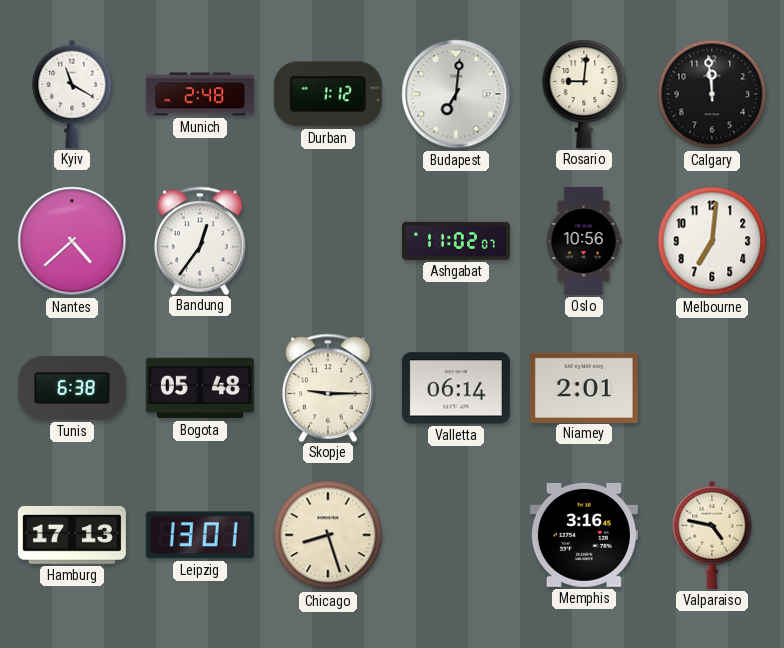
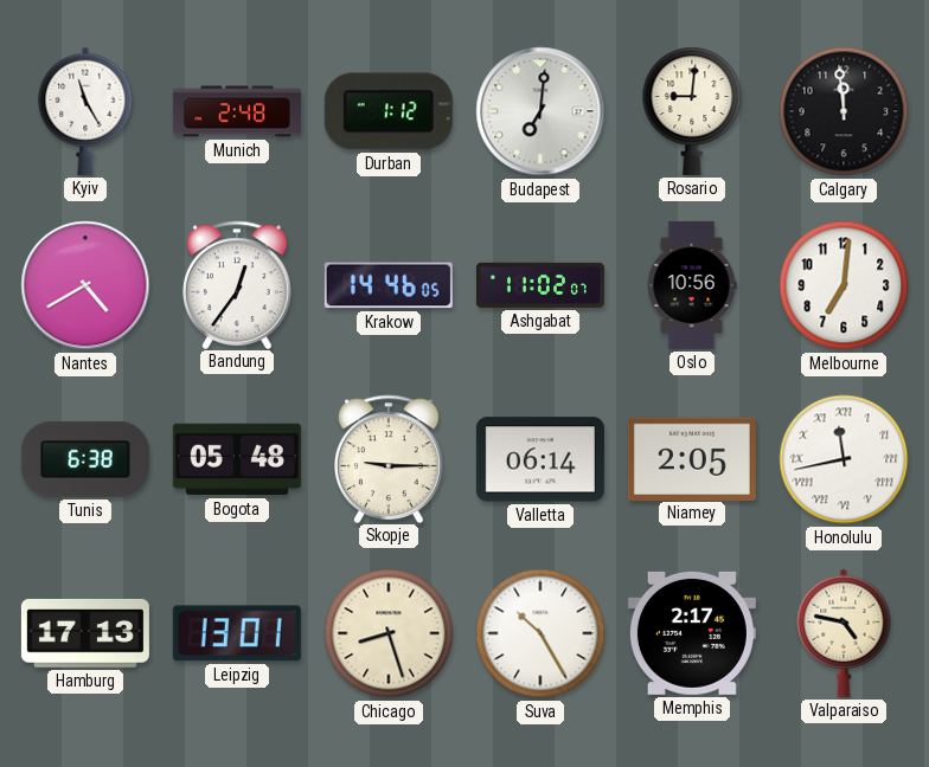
Kyiv: 11:20 -> 11:25 (85, 111)
Nantes: 4:38 -> 4:40 (85, 285)
Krakow: none -> 14:46 (389, 285)
Niamey: 2:01 -> 2:05 (692, 458)
Honolulu: none -> 11:43 (844, 459)
Suva: none -> 10:25 (540, 633)
Memphis: 3:16 -> 2:17 (692, 633)
